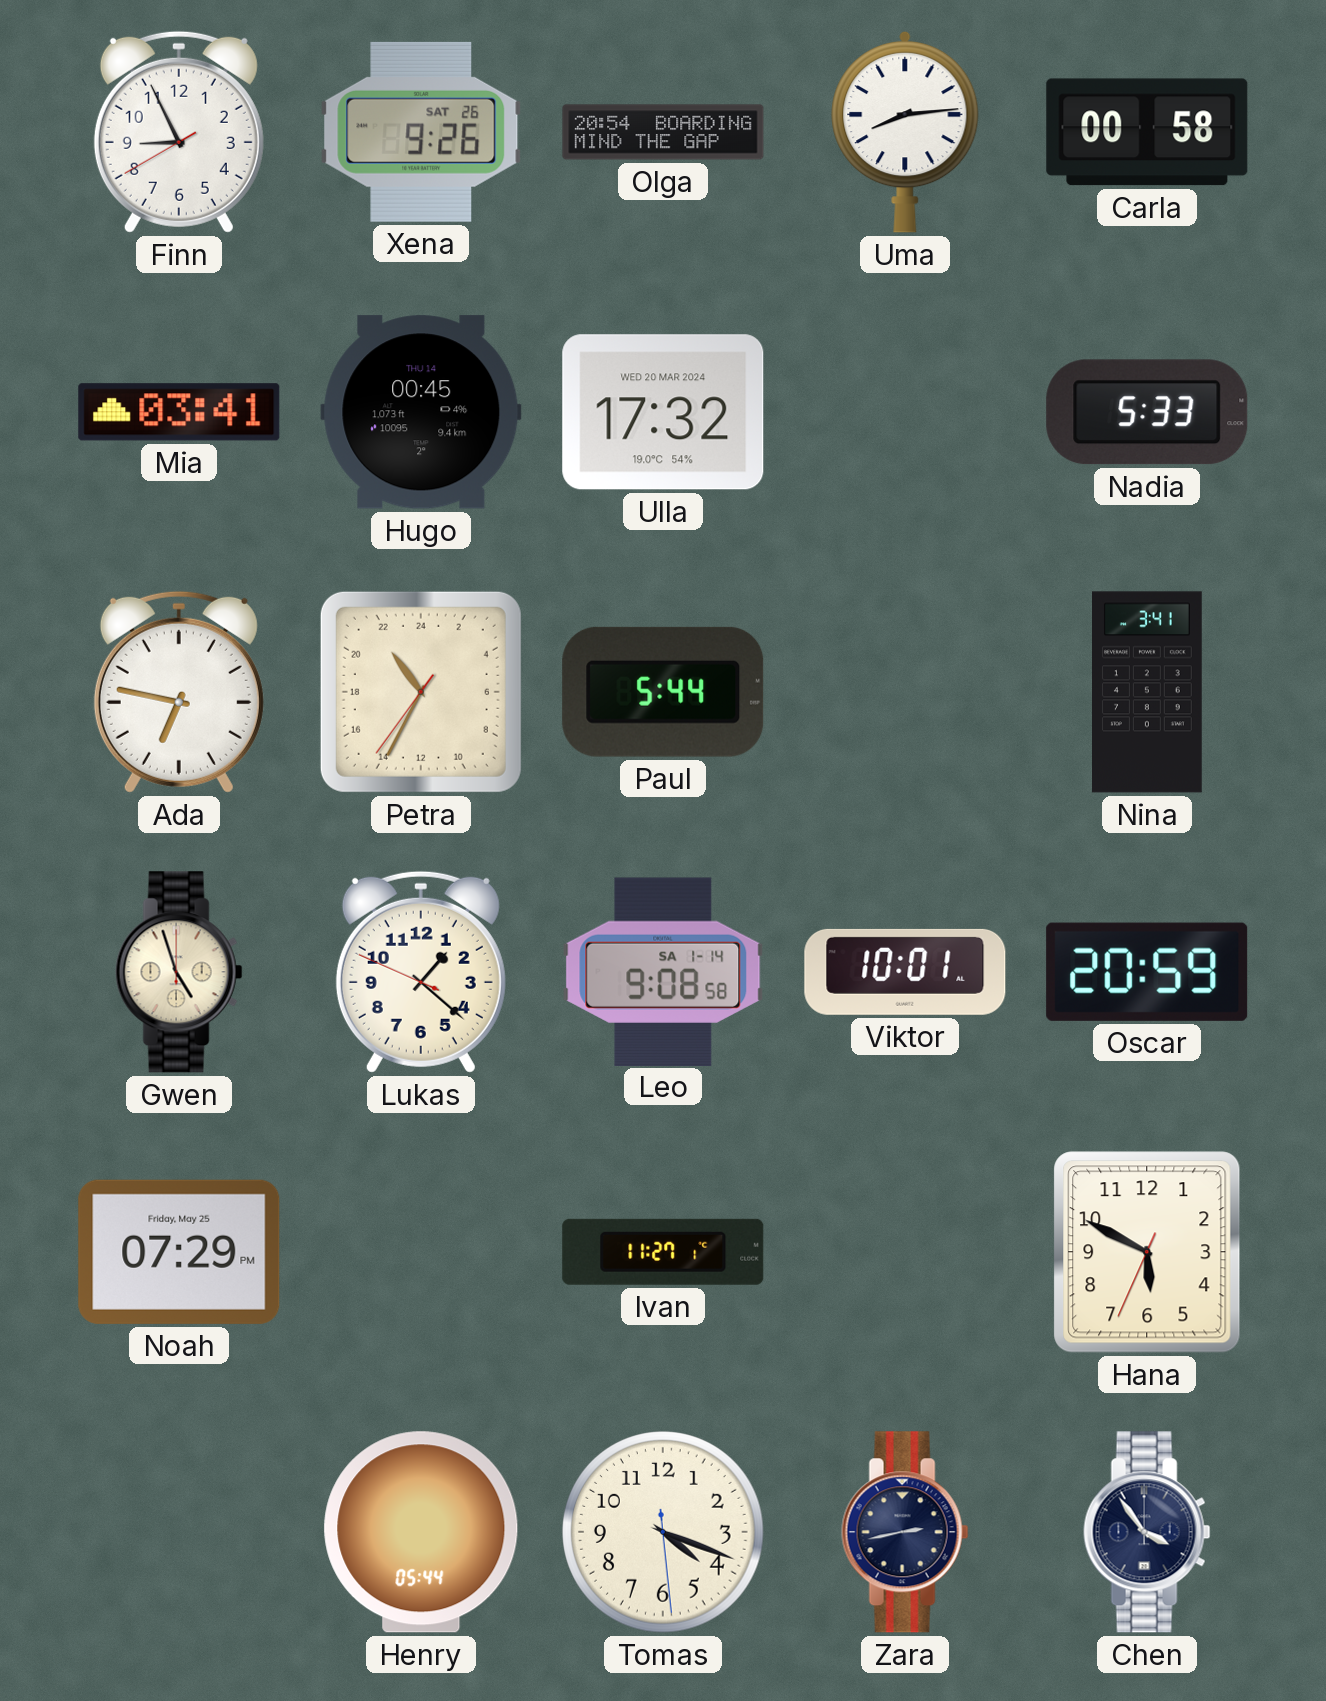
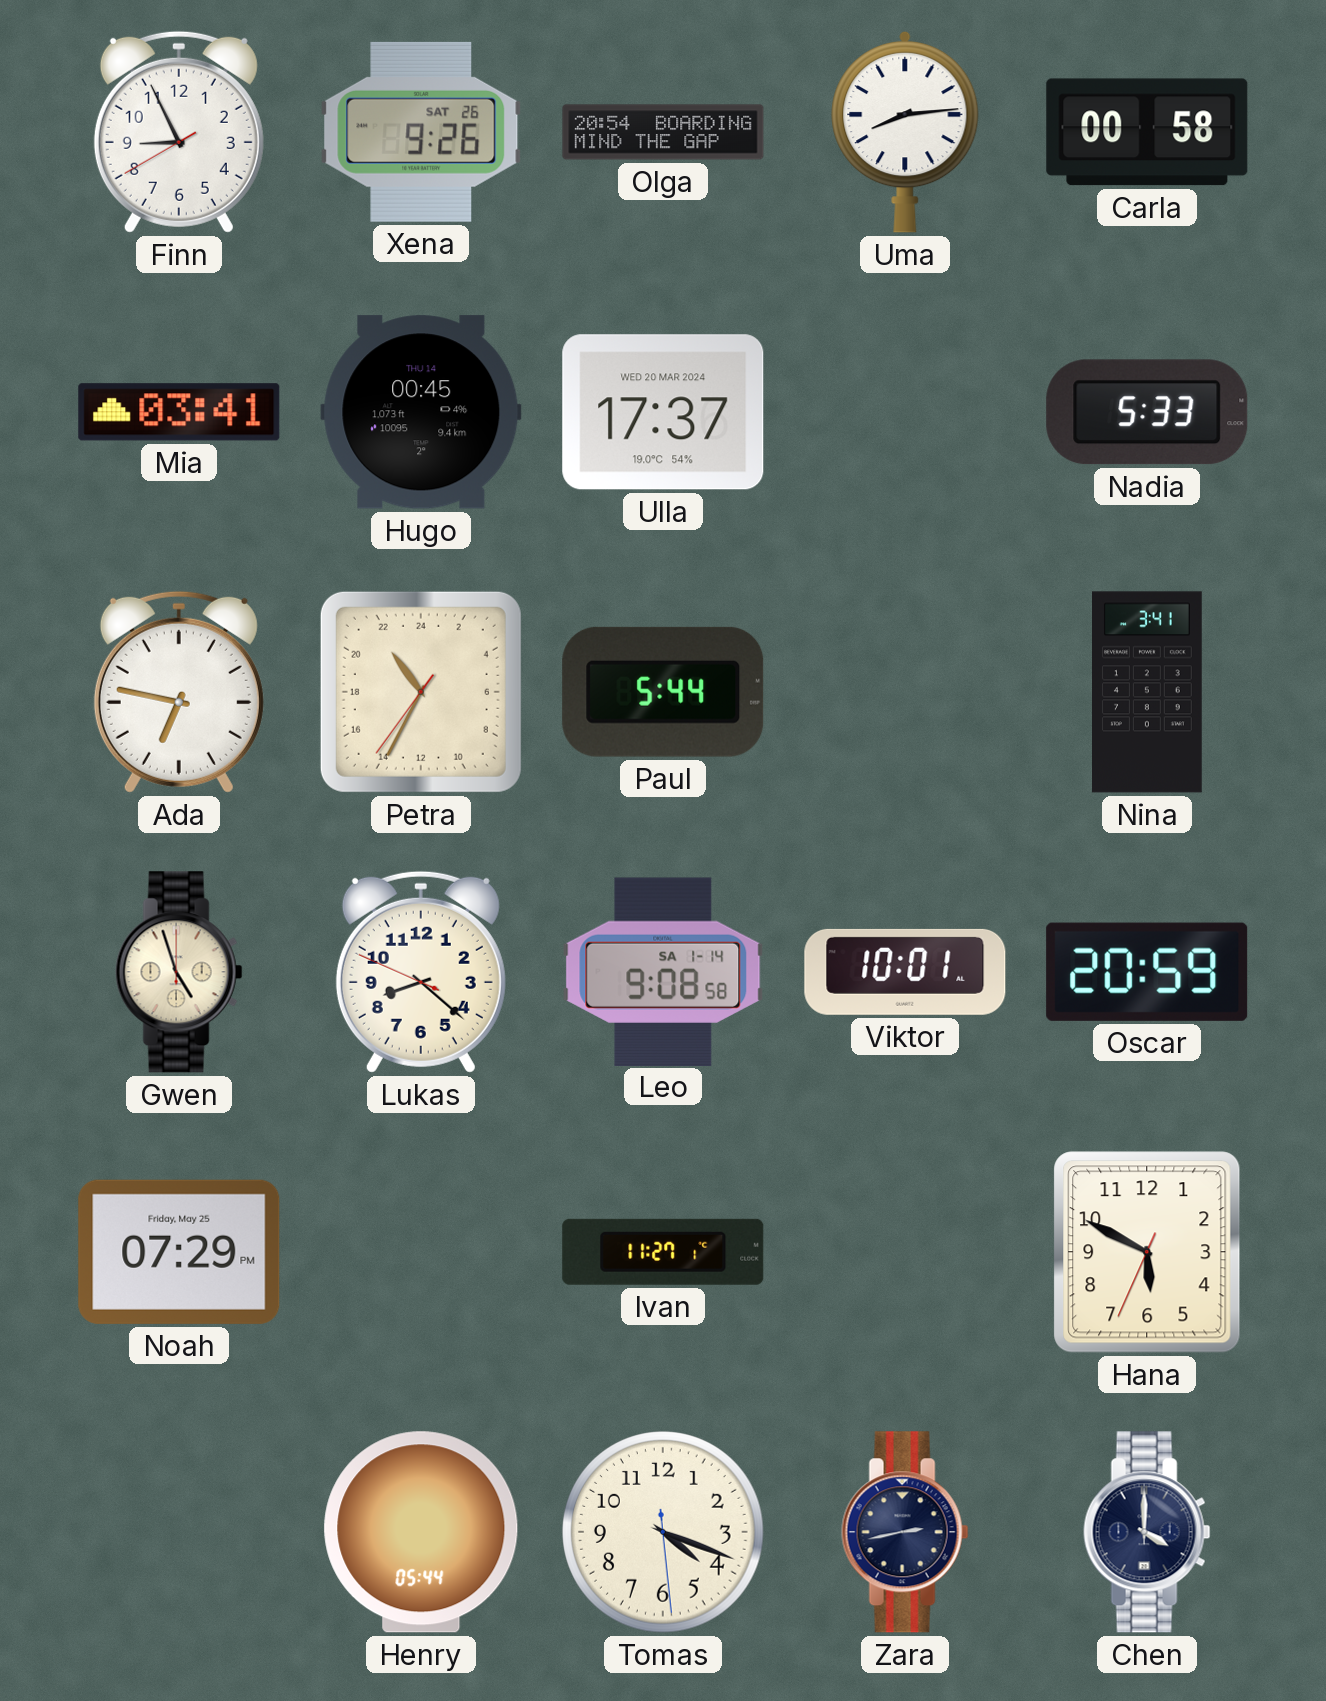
Ulla: 17:32 -> 17:37 (663, 412)
Lukas: 1:21 -> 8:21 (421, 972)
Chen: 3:54 -> 4:00 (1147, 1532)
